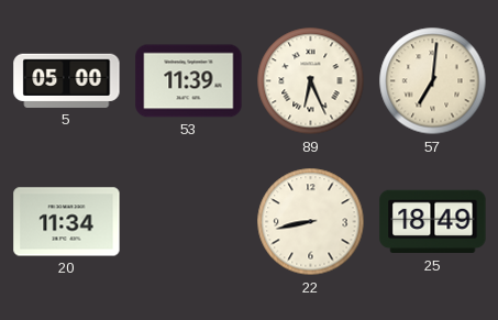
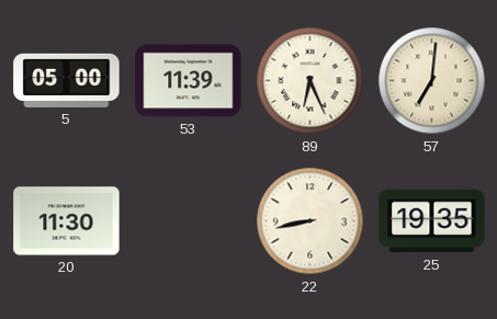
20: 11:34 -> 11:30 (67, 221)
25: 18:49 -> 19:35 (432, 221)
